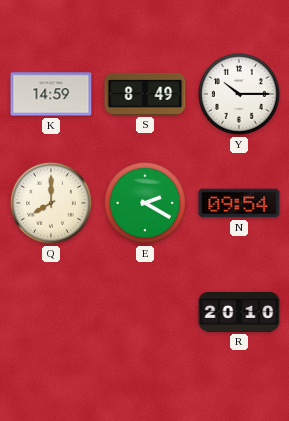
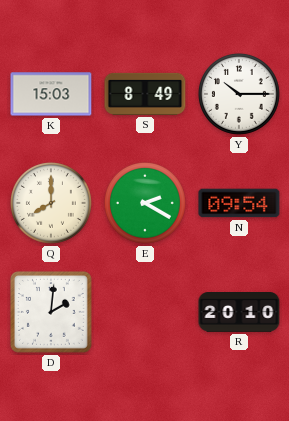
K: 14:59 -> 15:03 (51, 94)
D: none -> 2:01 (51, 312)
